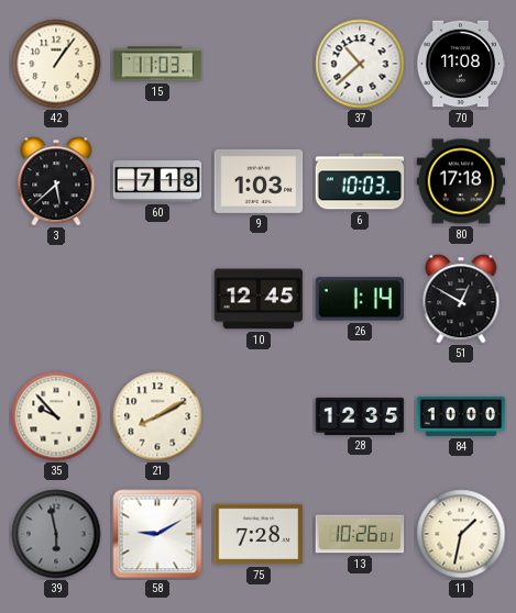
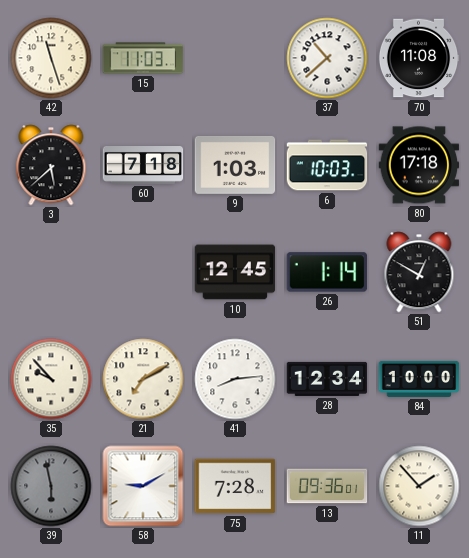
42: 1:06 -> 11:27 (51, 58)
21: 8:10 -> 7:10 (143, 379)
41: none -> 8:14 (235, 379)
28: 12:35 -> 12:34 (327, 379)
13: 10:26 -> 09:36 (327, 486)
11: 1:32 -> 1:53 (419, 486)
